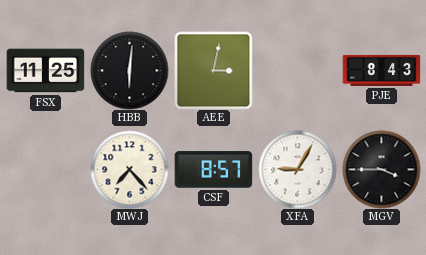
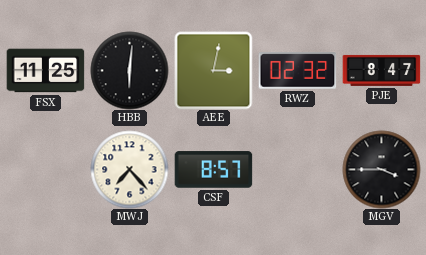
RWZ: none -> 02:32 (297, 71)
PJE: 8:43 -> 8:47 (381, 70)
XFA: 9:05 -> none (297, 169)
